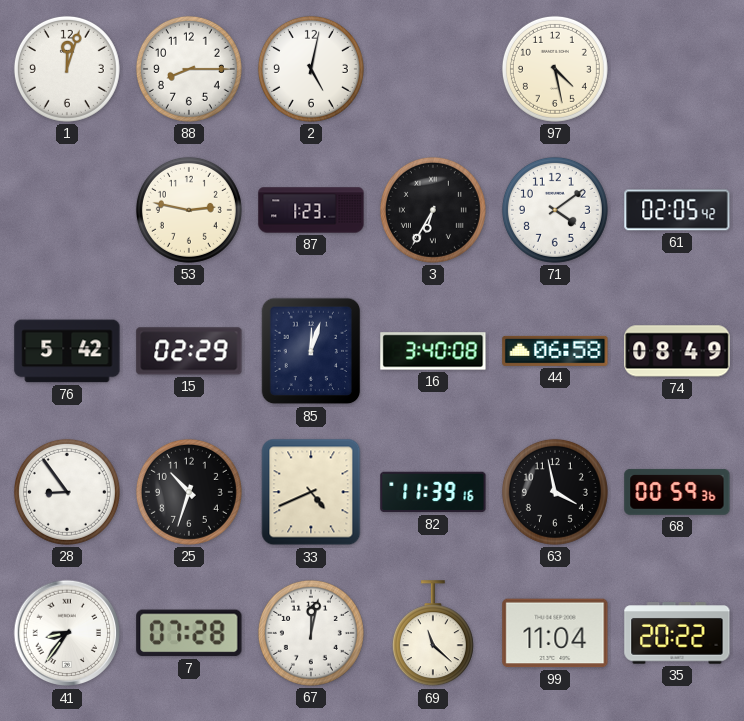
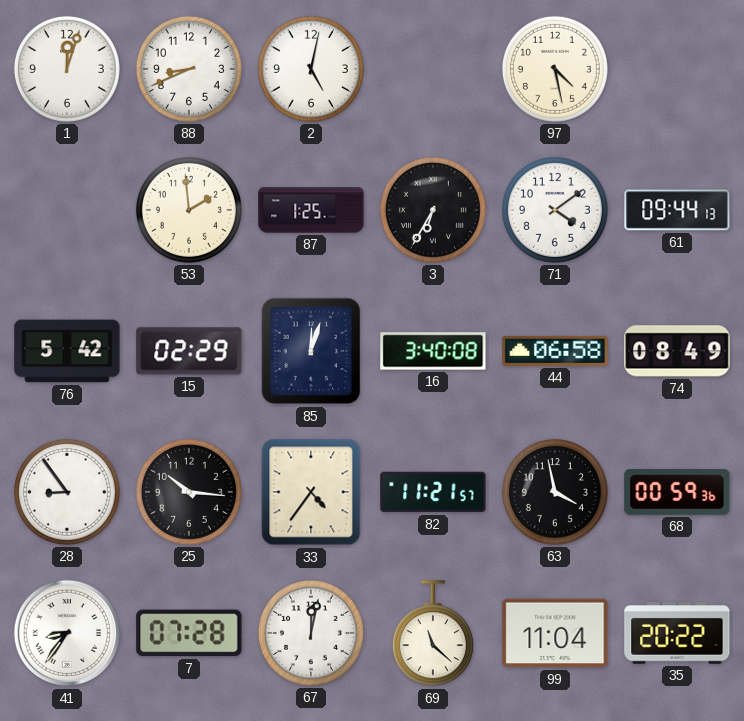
88: 8:15 -> 8:41 (189, 69)
53: 2:47 -> 1:59 (189, 210)
87: 1:23 -> 1:25 (311, 210)
61: 02:05 -> 09:44 (677, 210)
25: 10:33 -> 10:16 (189, 492)
33: 4:41 -> 4:36 (311, 492)
82: 11:39 -> 11:21 (433, 492)
